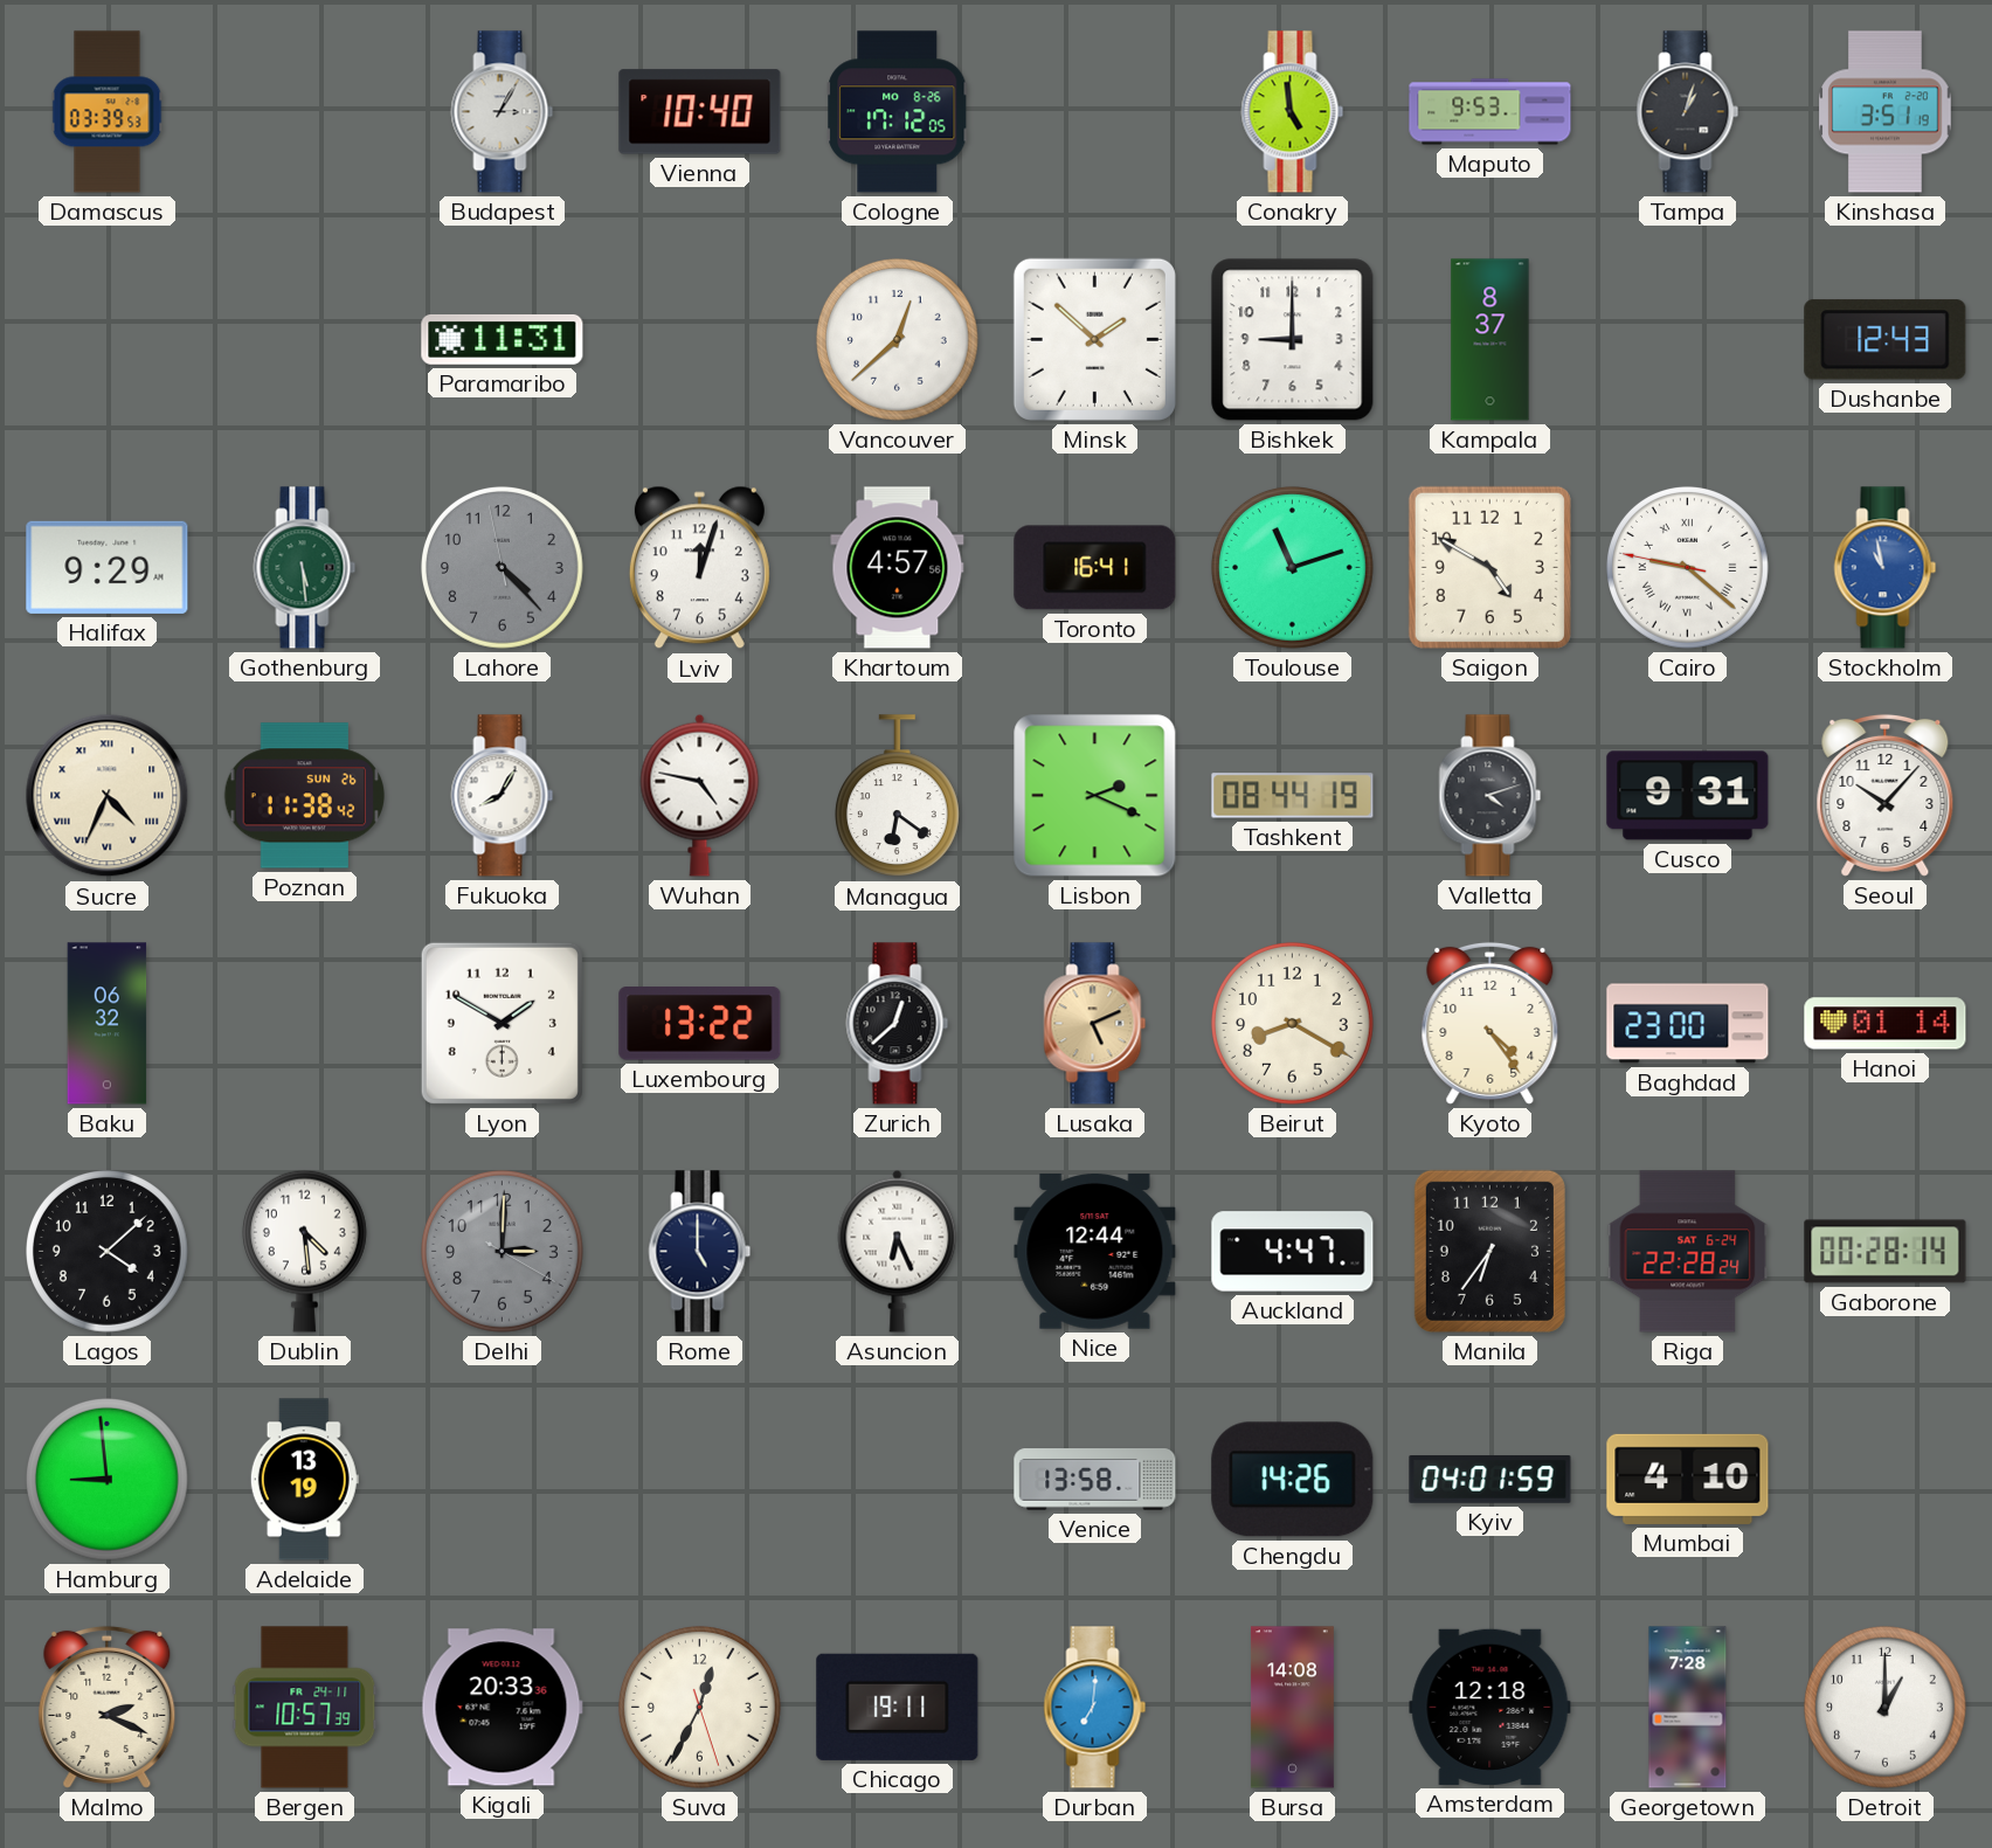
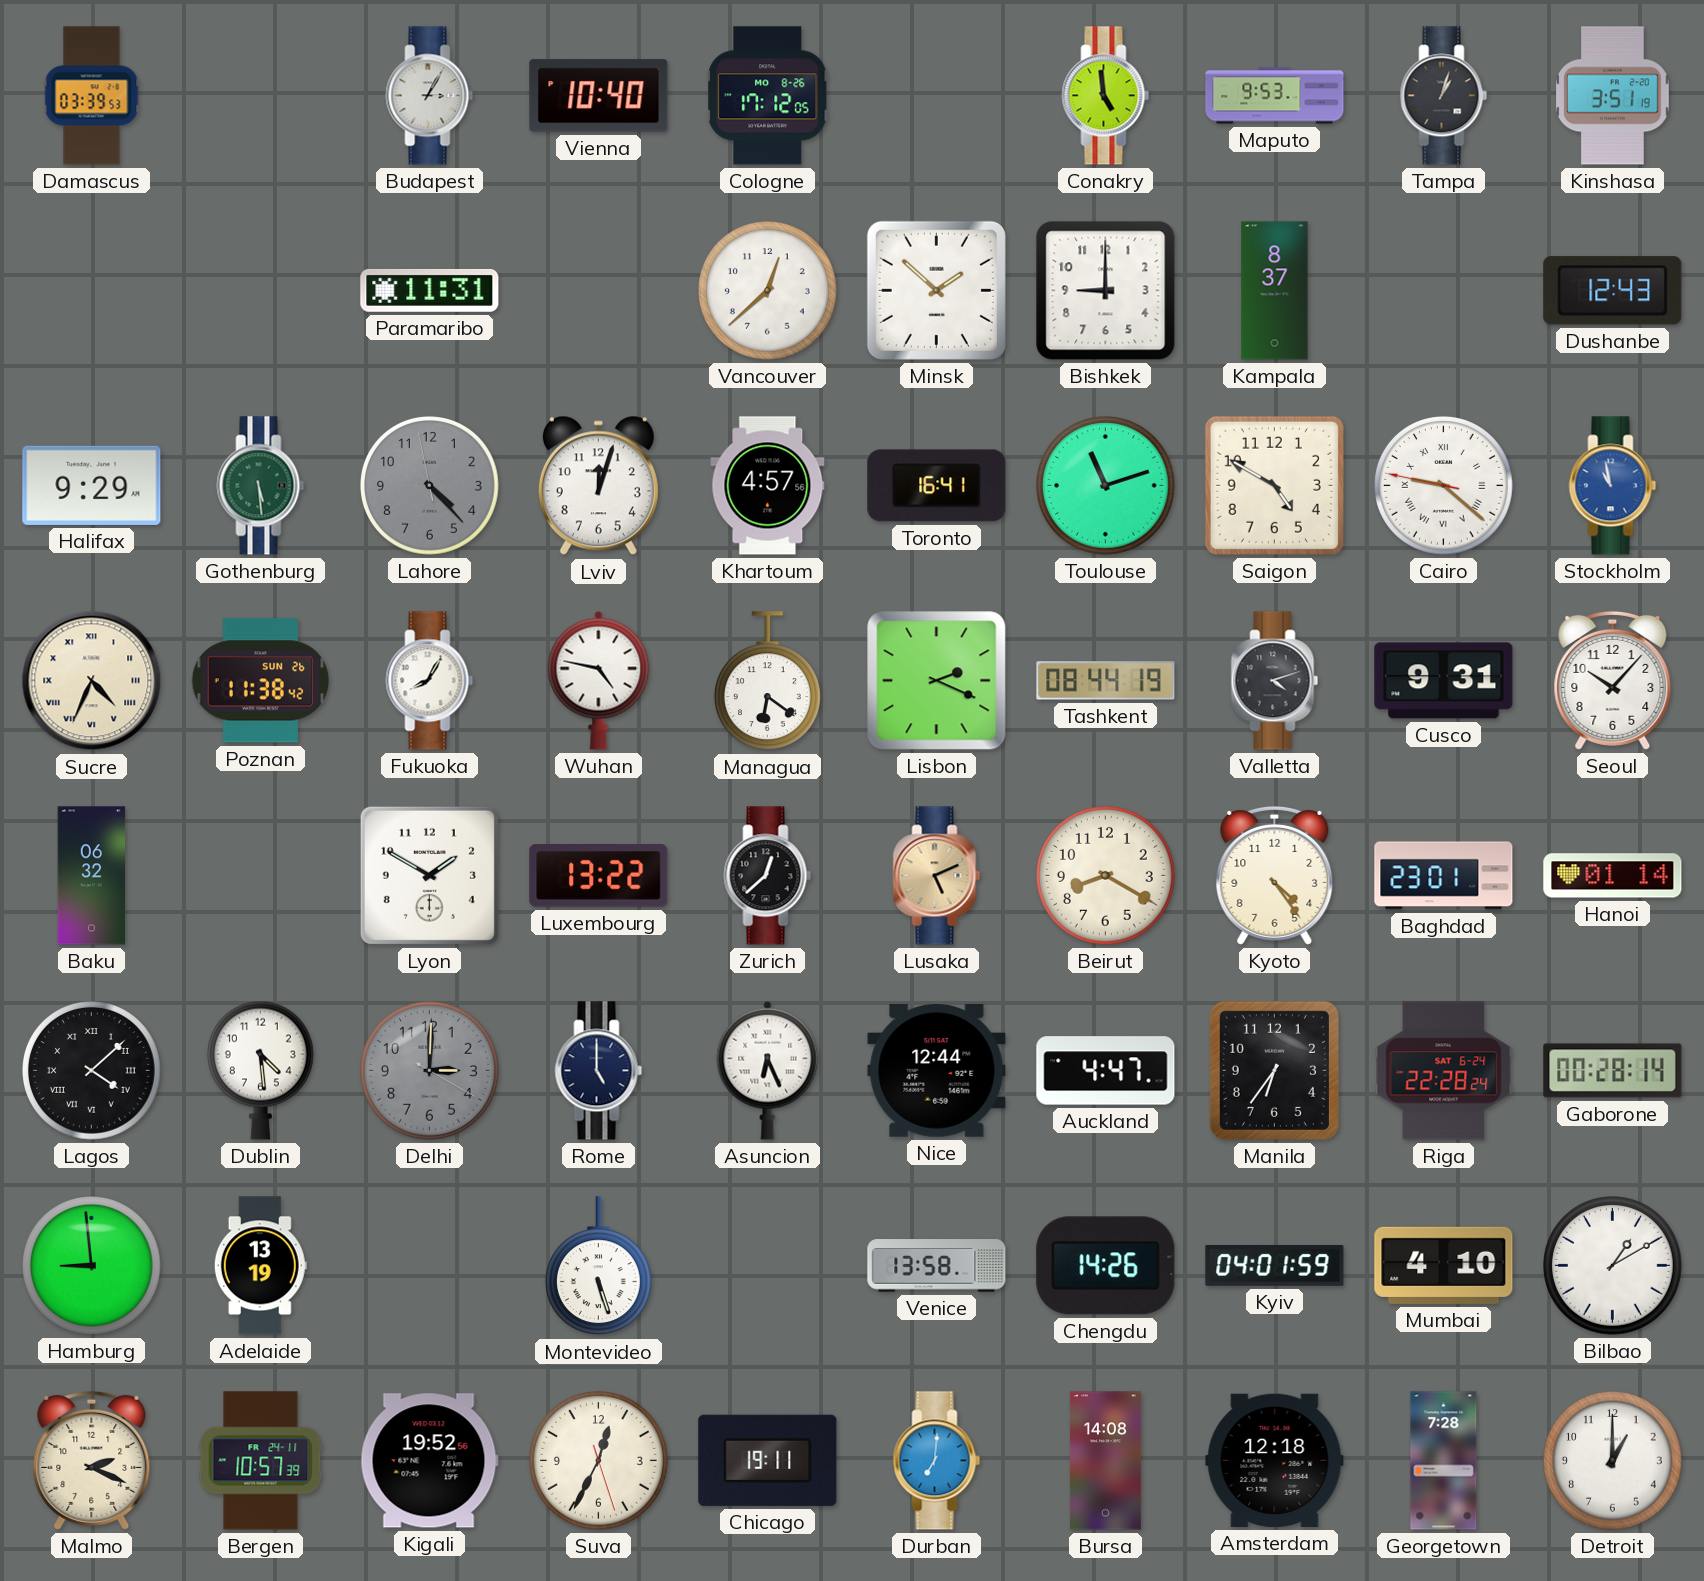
Baghdad: 23:00 -> 23:01 (1444, 876)
Lagos numerals: Arabic -> Roman (92, 1071)
Montevideo: none -> 5:27 (598, 1266)
Bilbao: none -> 1:10 (1613, 1266)
Kigali: 20:33 -> 19:52 (429, 1461)
